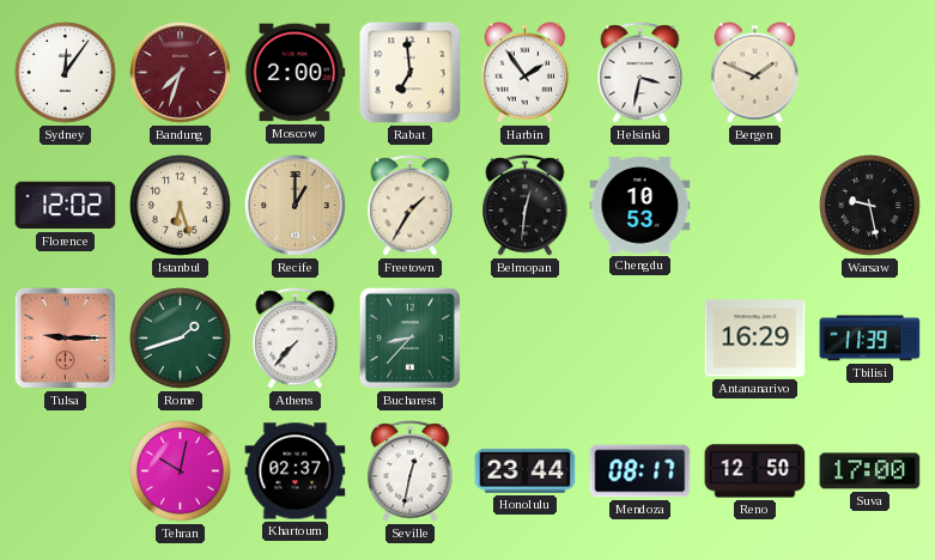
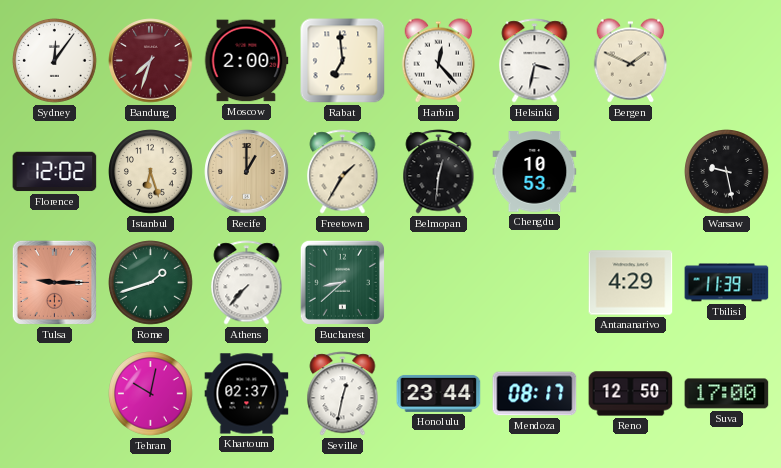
Harbin: 1:54 -> 12:23 (439, 61)
Bucharest: 8:37 -> 8:38 (342, 282)
Antananarivo: 16:29 -> 4:29 (631, 283)
